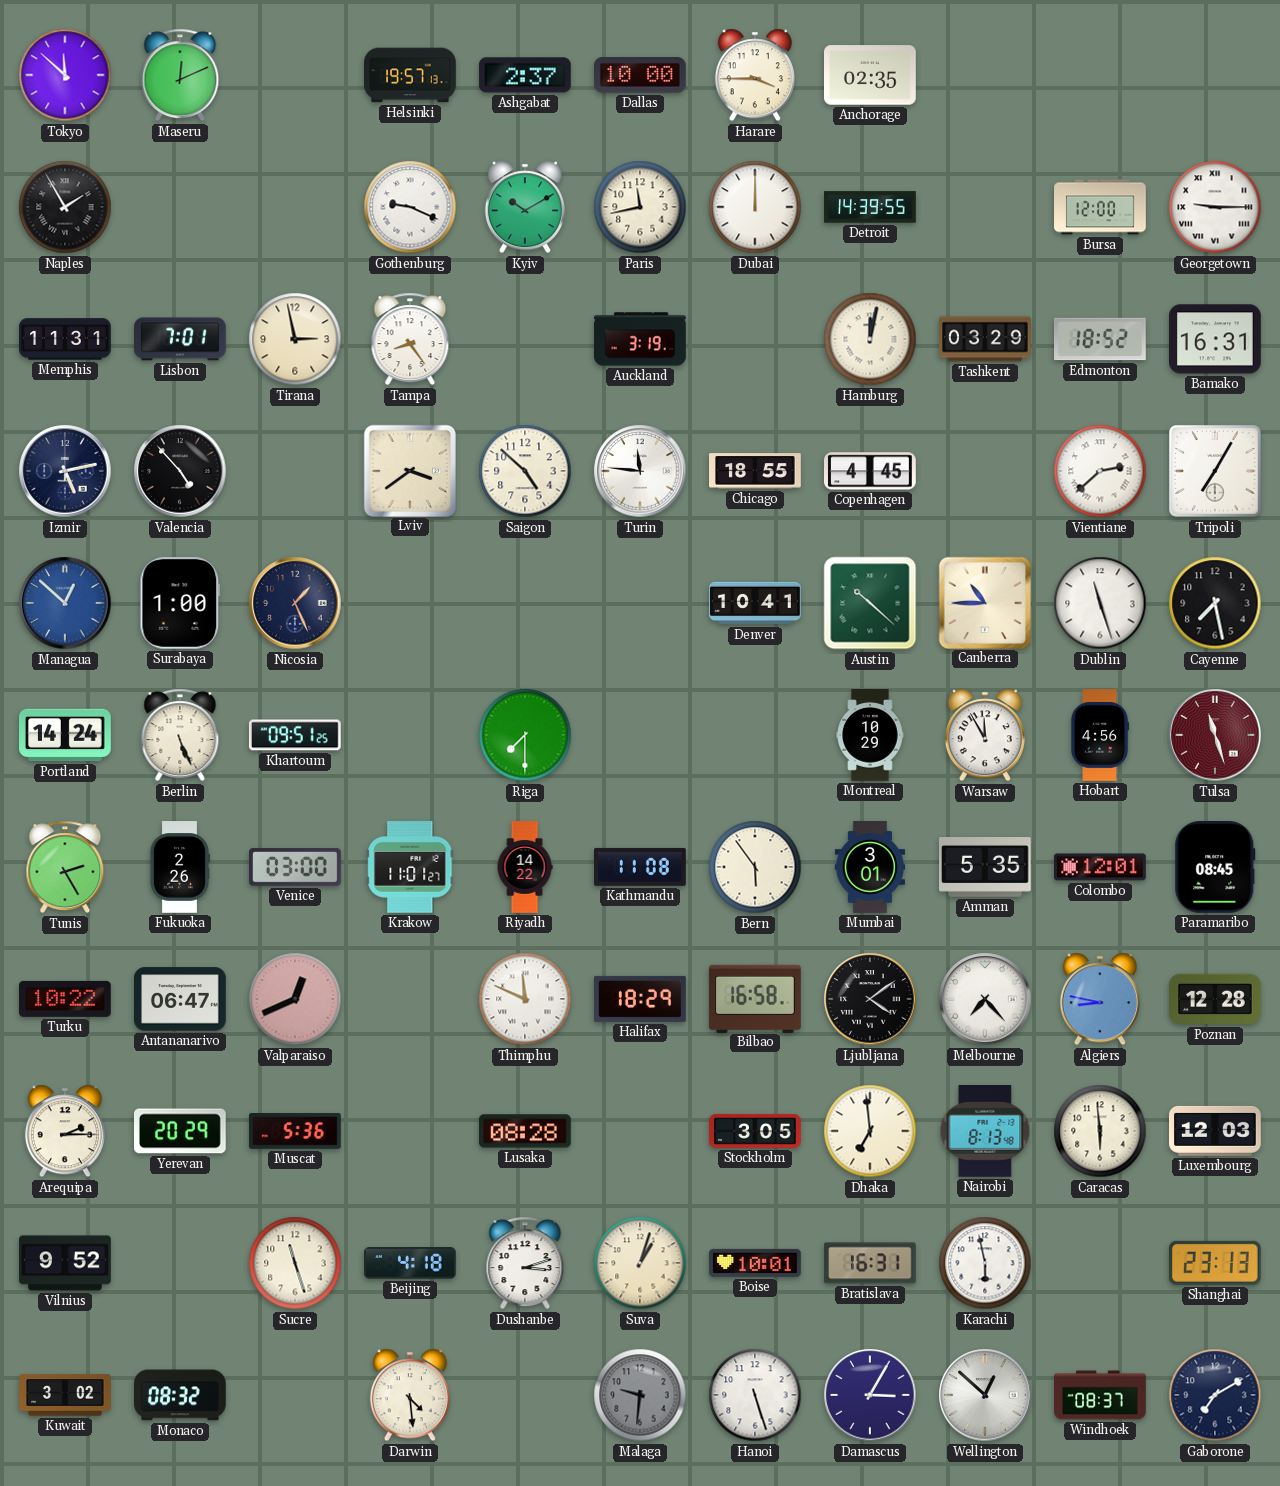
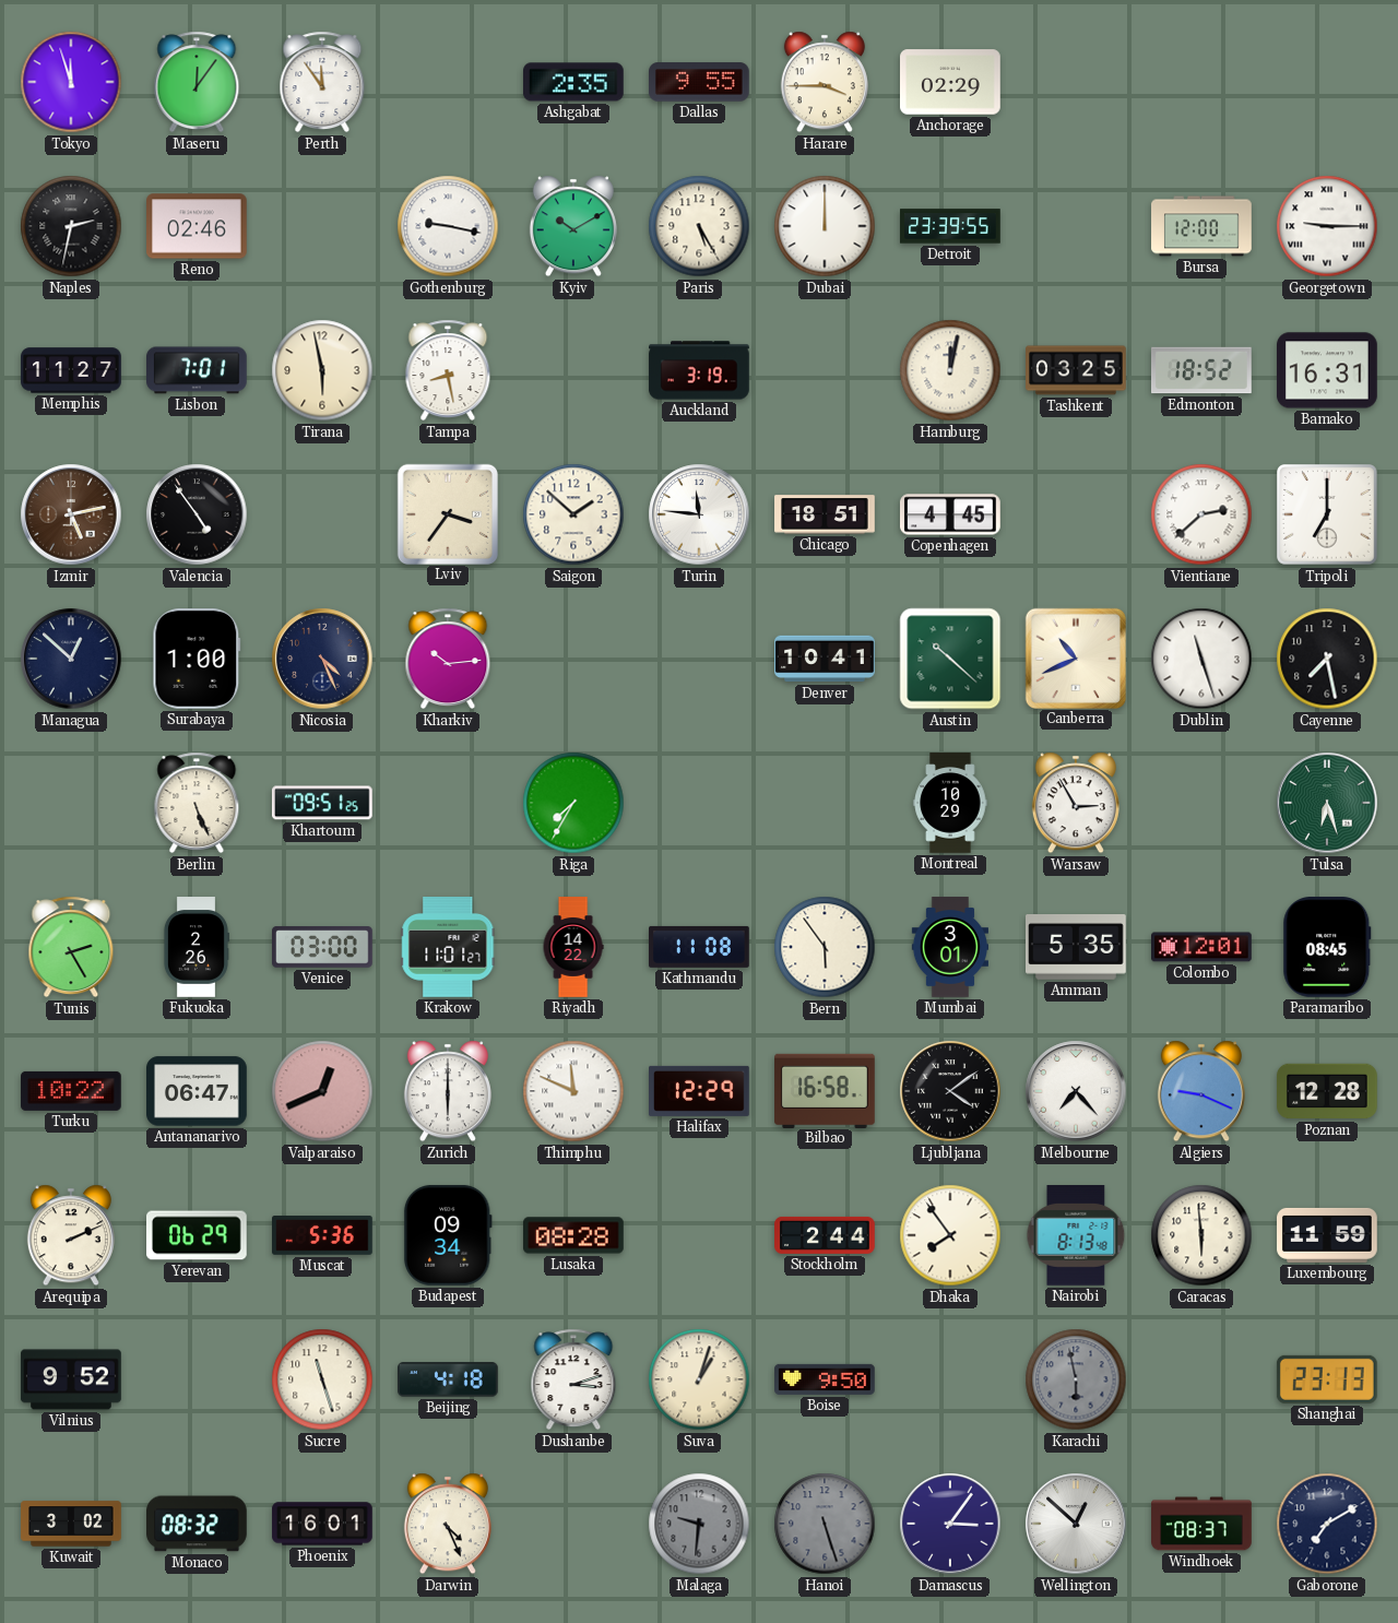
Tokyo: 11:52 -> 11:57 (71, 82)
Maseru: 12:11 -> 12:06 (197, 82)
Perth: none -> 11:54 (322, 82)
Helsinki: 19:57 -> none (410, 75)
Ashgabat: 2:37 -> 2:35 (574, 82)
Dallas: 10:00 -> 9:55 (700, 82)
Anchorage: 02:35 -> 02:29 (951, 82)
Naples: 1:55 -> 2:32 (71, 226)
Reno: none -> 02:46 (198, 226)
Gothenburg: 9:19 -> 9:17 (448, 226)
Paris: 11:43 -> 5:25 (699, 226)
Detroit: 14:39 -> 23:39 (950, 226)
Memphis: 11:31 -> 11:27 (71, 370)
Tirana: 2:58 -> 5:58 (322, 370)
Tampa: 8:24 -> 8:28 (448, 370)
Tashkent: 03:29 -> 03:25 (1076, 370)
Izmir dial: navy -> brown (71, 514)
Valencia: 4:53 -> 4:54 (197, 514)
Lviv: 3:39 -> 3:36 (447, 513)
Saigon: 4:52 -> 1:52 (573, 514)
Chicago: 18:55 -> 18:51 (825, 514)
Tripoli: 7:05 -> 7:00 (1327, 514)
Managua dial: blue -> navy (71, 659)
Nicosia: 1:26 -> 4:26 (322, 659)
Kharkiv: none -> 10:14 (448, 659)
Canberra: 10:45 -> 10:41 (1075, 658)
Portland: 14:24 -> none (65, 735)
Riga: 7:30 -> 7:35 (573, 803)
Warsaw: 11:55 -> 2:55 (1076, 803)
Hobart: 4:56 -> none (1100, 735)
Tulsa: 11:27 -> 6:27 (1327, 803)
Tulsa dial: burgundy -> green (1327, 803)
Zurich: none -> 6:00 (448, 1091)
Halifax: 18:29 -> 12:29 (700, 1091)
Algiers: 8:47 -> 9:19 (1201, 1091)
Arequipa: 2:15 -> 2:11 (71, 1235)
Yerevan: 20:29 -> 06:29 (198, 1235)
Budapest: none -> 09:34 (448, 1235)
Stockholm: 3:05 -> 2:44 (825, 1235)
Dhaka: 6:59 -> 7:54 (950, 1235)
Luxembourg: 12:03 -> 11:59 (1328, 1235)
Boise: 10:01 -> 9:50 (826, 1379)
Bratislava: 16:31 -> none (871, 1263)
Karachi dial: white -> grey (1076, 1379)
Phoenix: none -> 16:01 (322, 1524)
Darwin: 4:29 -> 4:26 (448, 1524)
Hanoi dial: white -> grey (825, 1524)
Damascus: 3:05 -> 3:06 (950, 1524)
